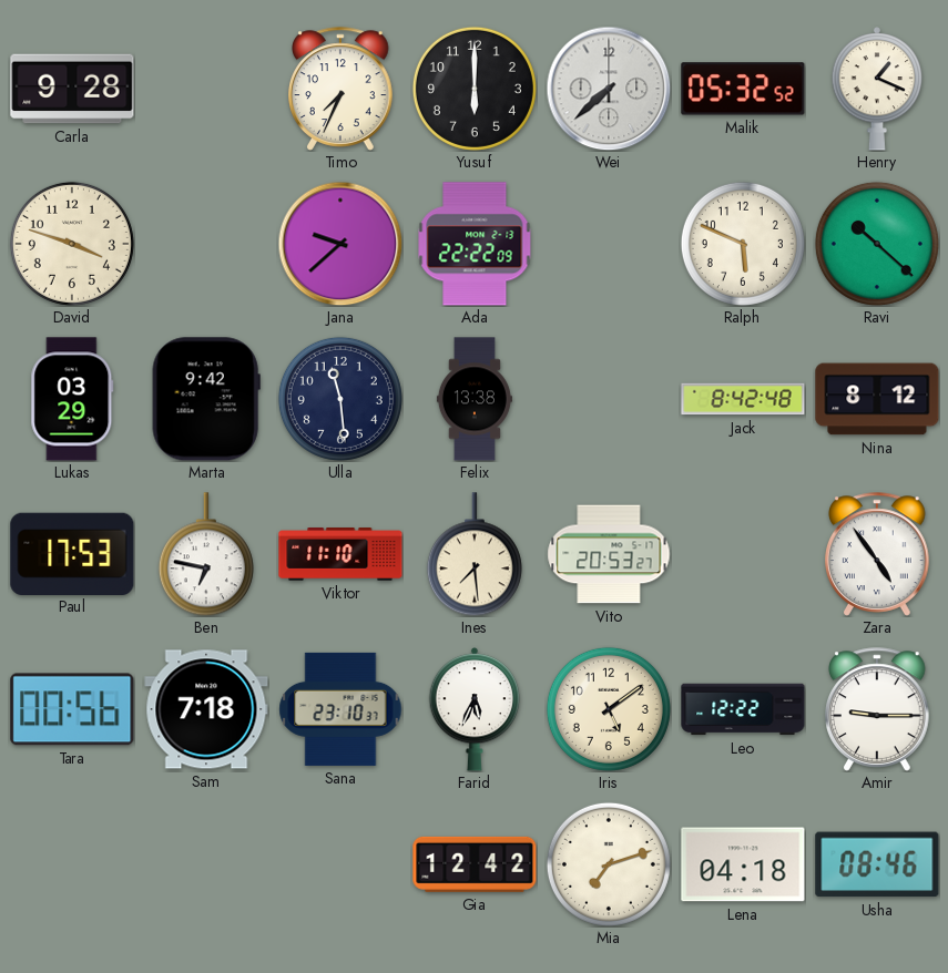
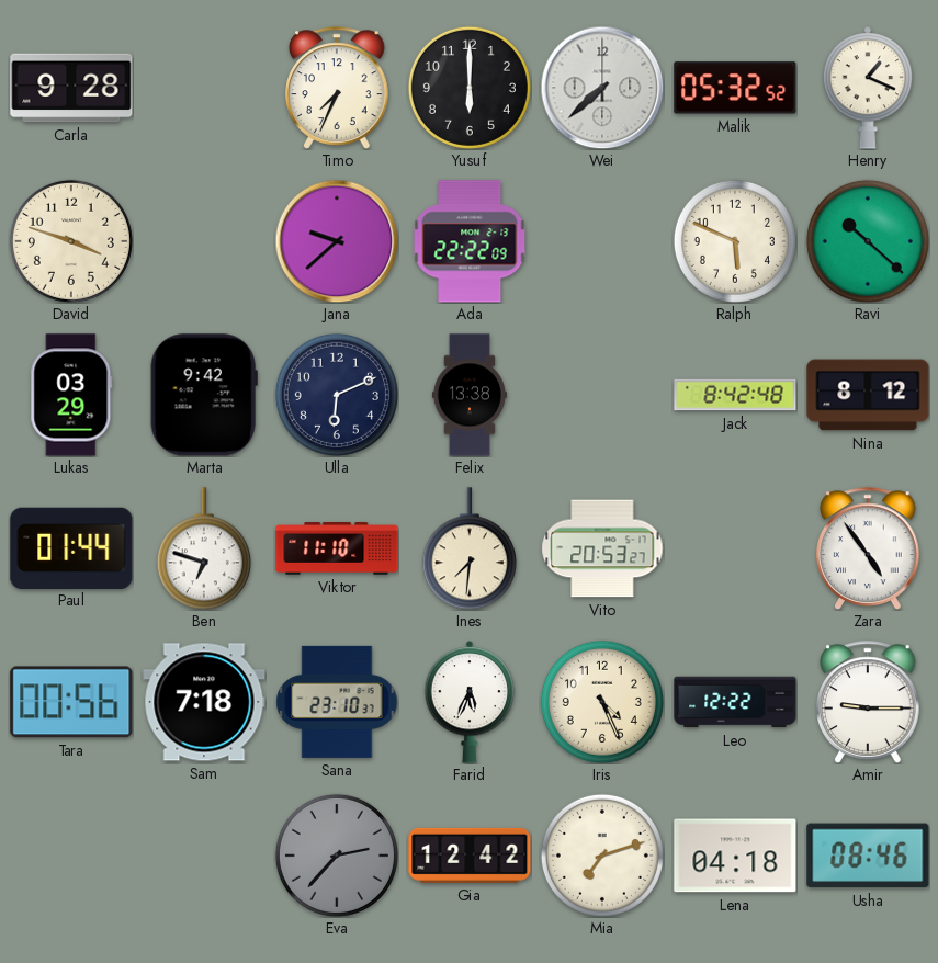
Ulla: 11:29 -> 6:11 (337, 395)
Paul: 17:53 -> 01:44 (71, 547)
Ben: 6:47 -> 6:48 (204, 548)
Ines: 7:29 -> 7:31 (470, 548)
Iris: 5:09 -> 4:26 (602, 702)
Eva: none -> 2:37 (337, 856)
